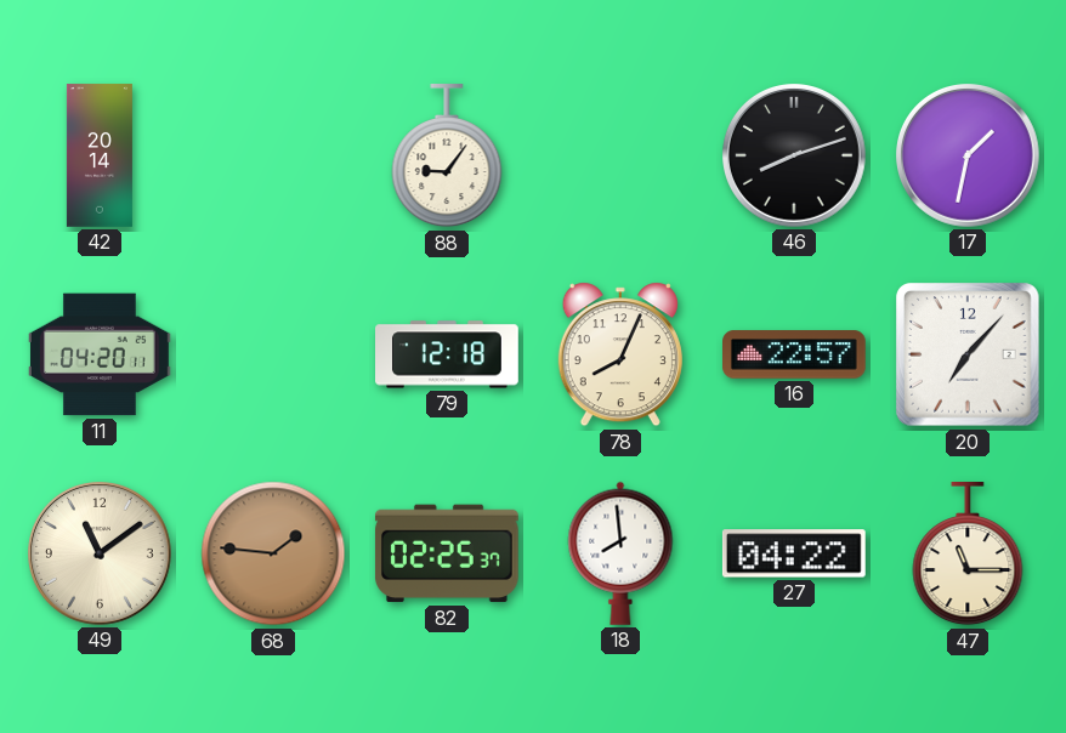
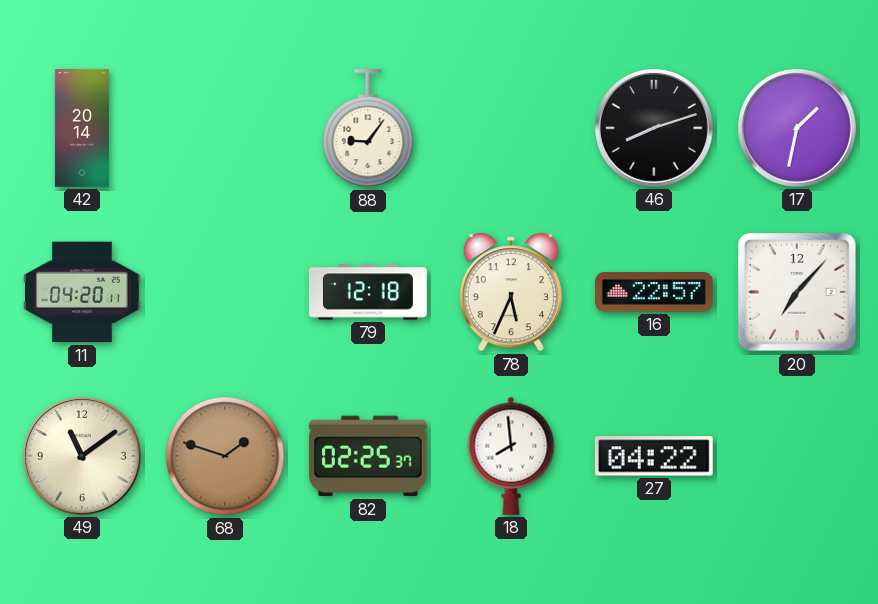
78: 8:04 -> 5:34 (511, 292)
68: 1:46 -> 1:48 (225, 456)
47: 11:15 -> none (968, 555)
